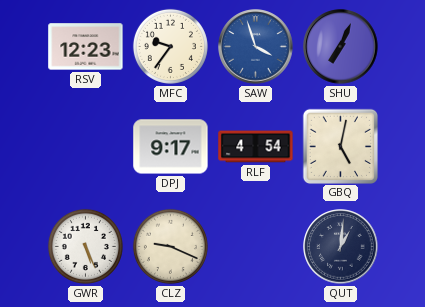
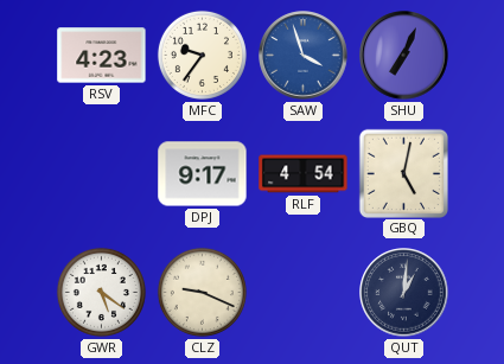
RSV: 12:23 -> 4:23 (102, 56)
GWR: 5:26 -> 5:21 (101, 292)
